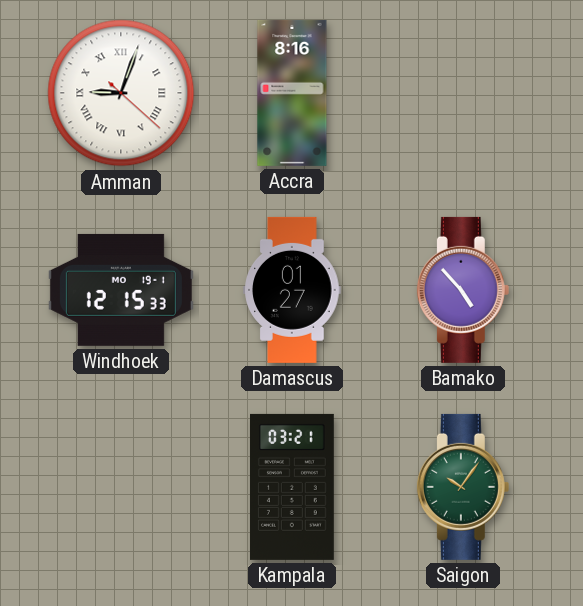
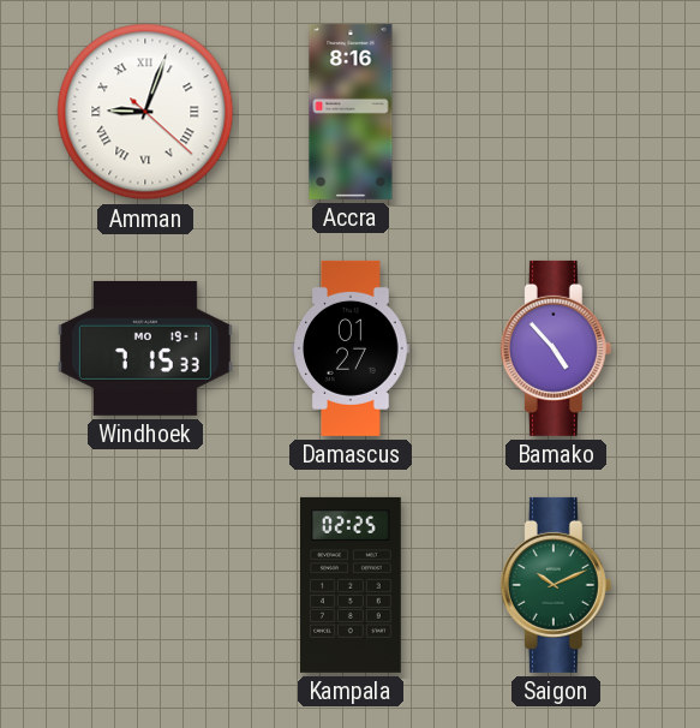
Windhoek: 12:15 -> 7:15 (145, 348)
Kampala: 03:21 -> 02:25 (352, 585)
Saigon: 10:06 -> 10:11 (556, 585)
